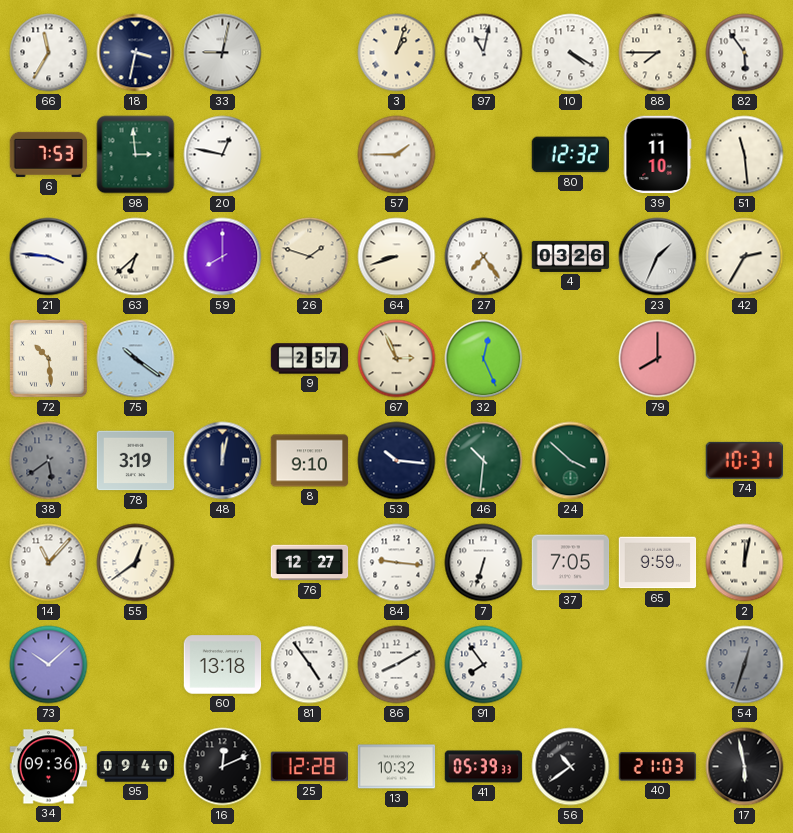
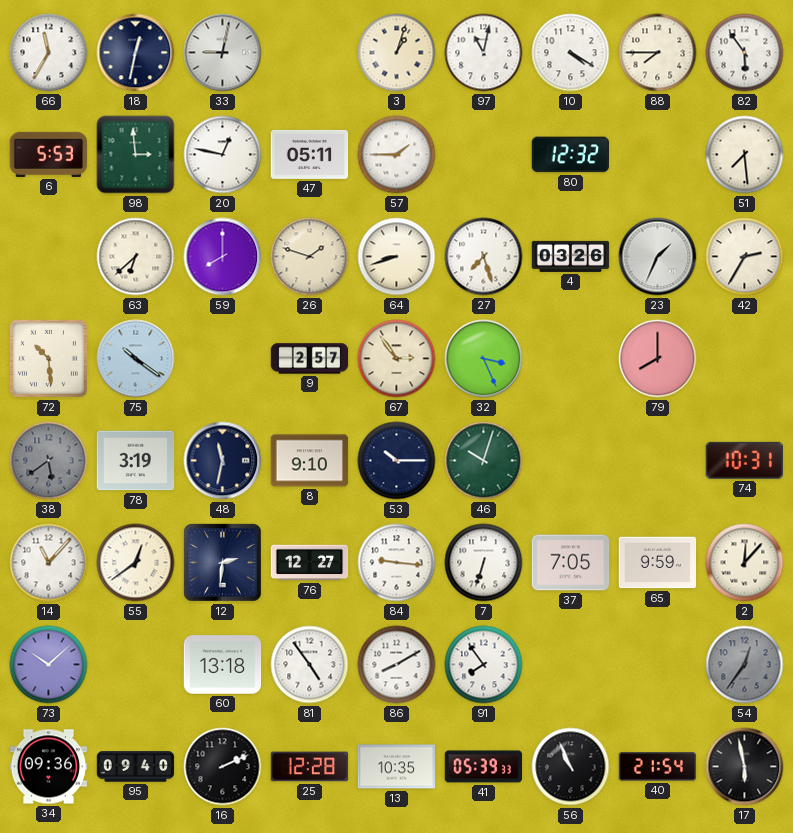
18: 3:32 -> 12:32 (136, 53)
6: 7:53 -> 5:53 (49, 154)
47: none -> 05:11 (310, 154)
39: 11:10 -> none (657, 155)
51: 11:29 -> 7:29 (745, 155)
21: 3:46 -> none (49, 257)
27: 7:24 -> 7:27 (484, 257)
67: 2:56 -> 2:54 (397, 359)
32: 12:26 -> 3:26 (484, 359)
48: 12:02 -> 11:32 (223, 461)
53: 10:16 -> 10:15 (397, 461)
46: 10:31 -> 10:03 (484, 461)
24: 3:52 -> none (571, 461)
12: none -> 2:31 (223, 563)
2: 12:02 -> 12:07 (745, 563)
54: 12:33 -> 12:36 (745, 665)
16: 12:11 -> 2:11 (223, 767)
13: 10:32 -> 10:35 (397, 767)
56: 10:39 -> 10:56 (571, 767)
40: 21:03 -> 21:54 (658, 767)
